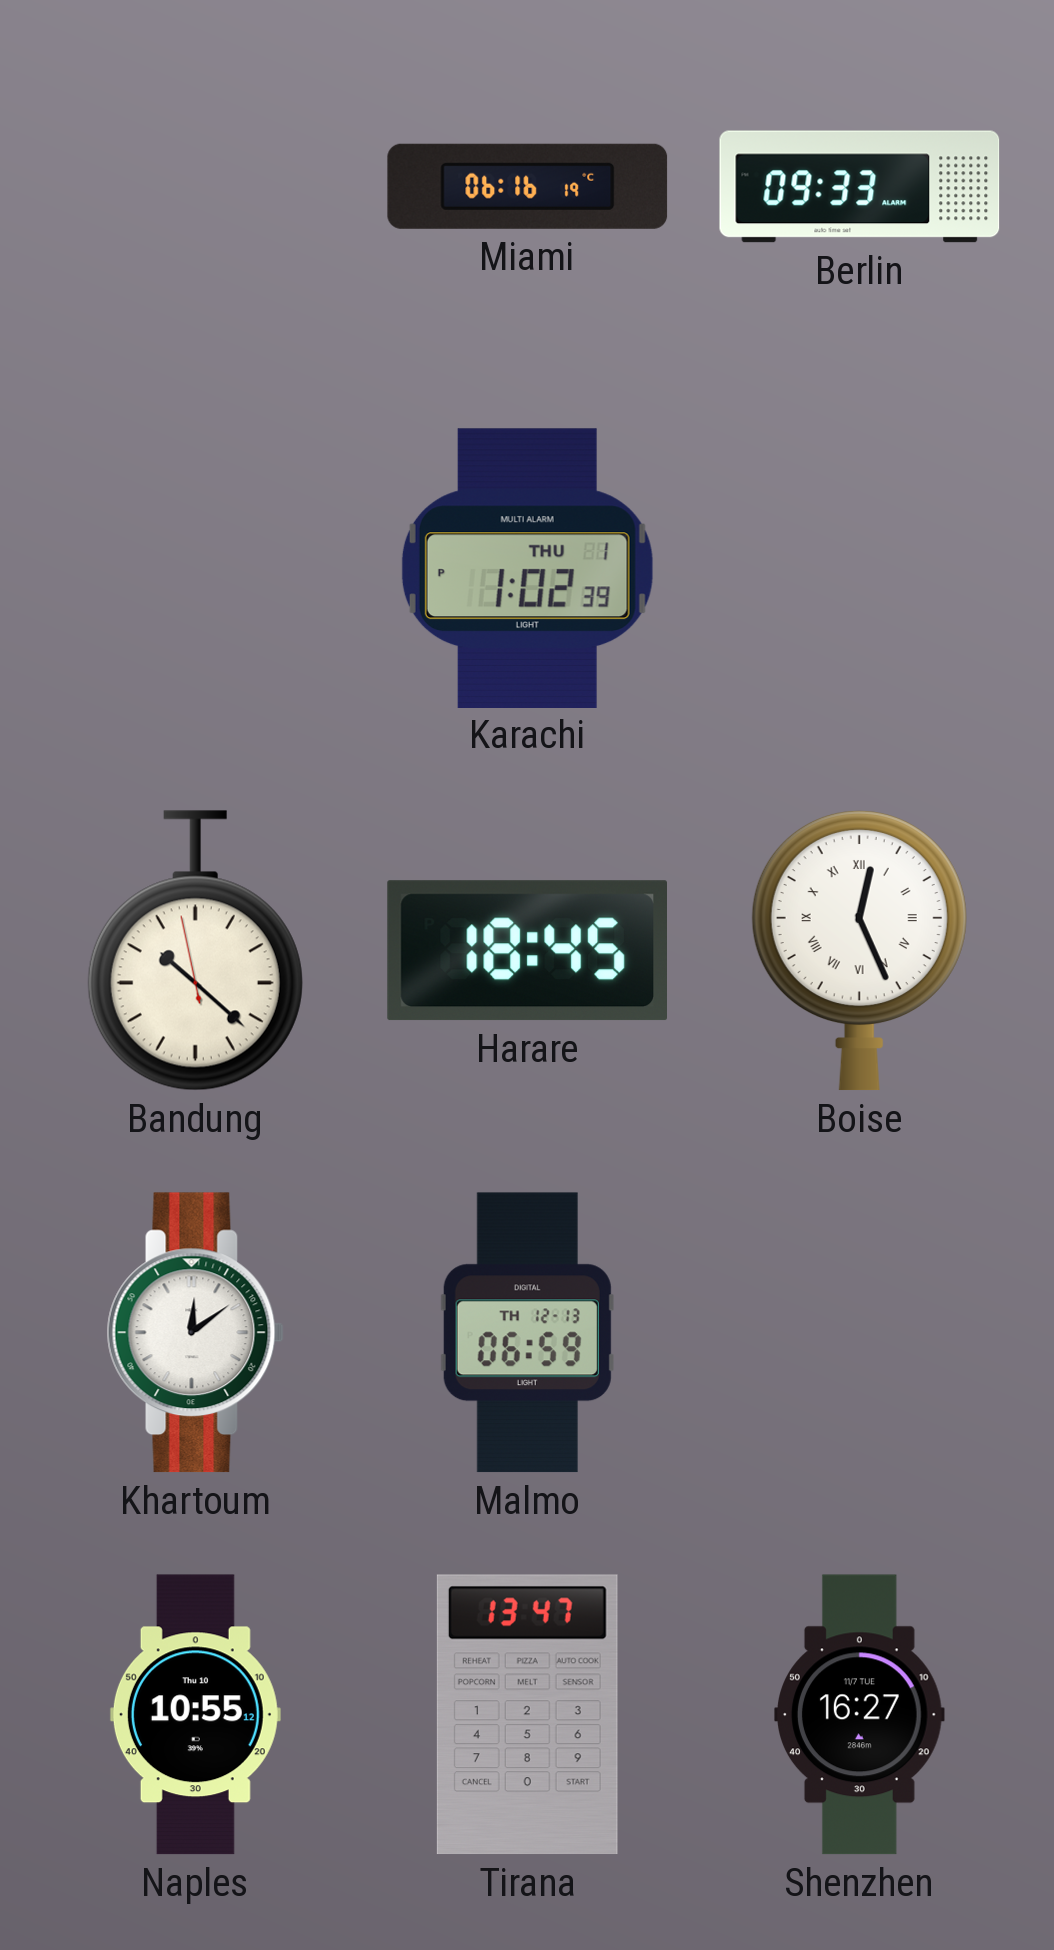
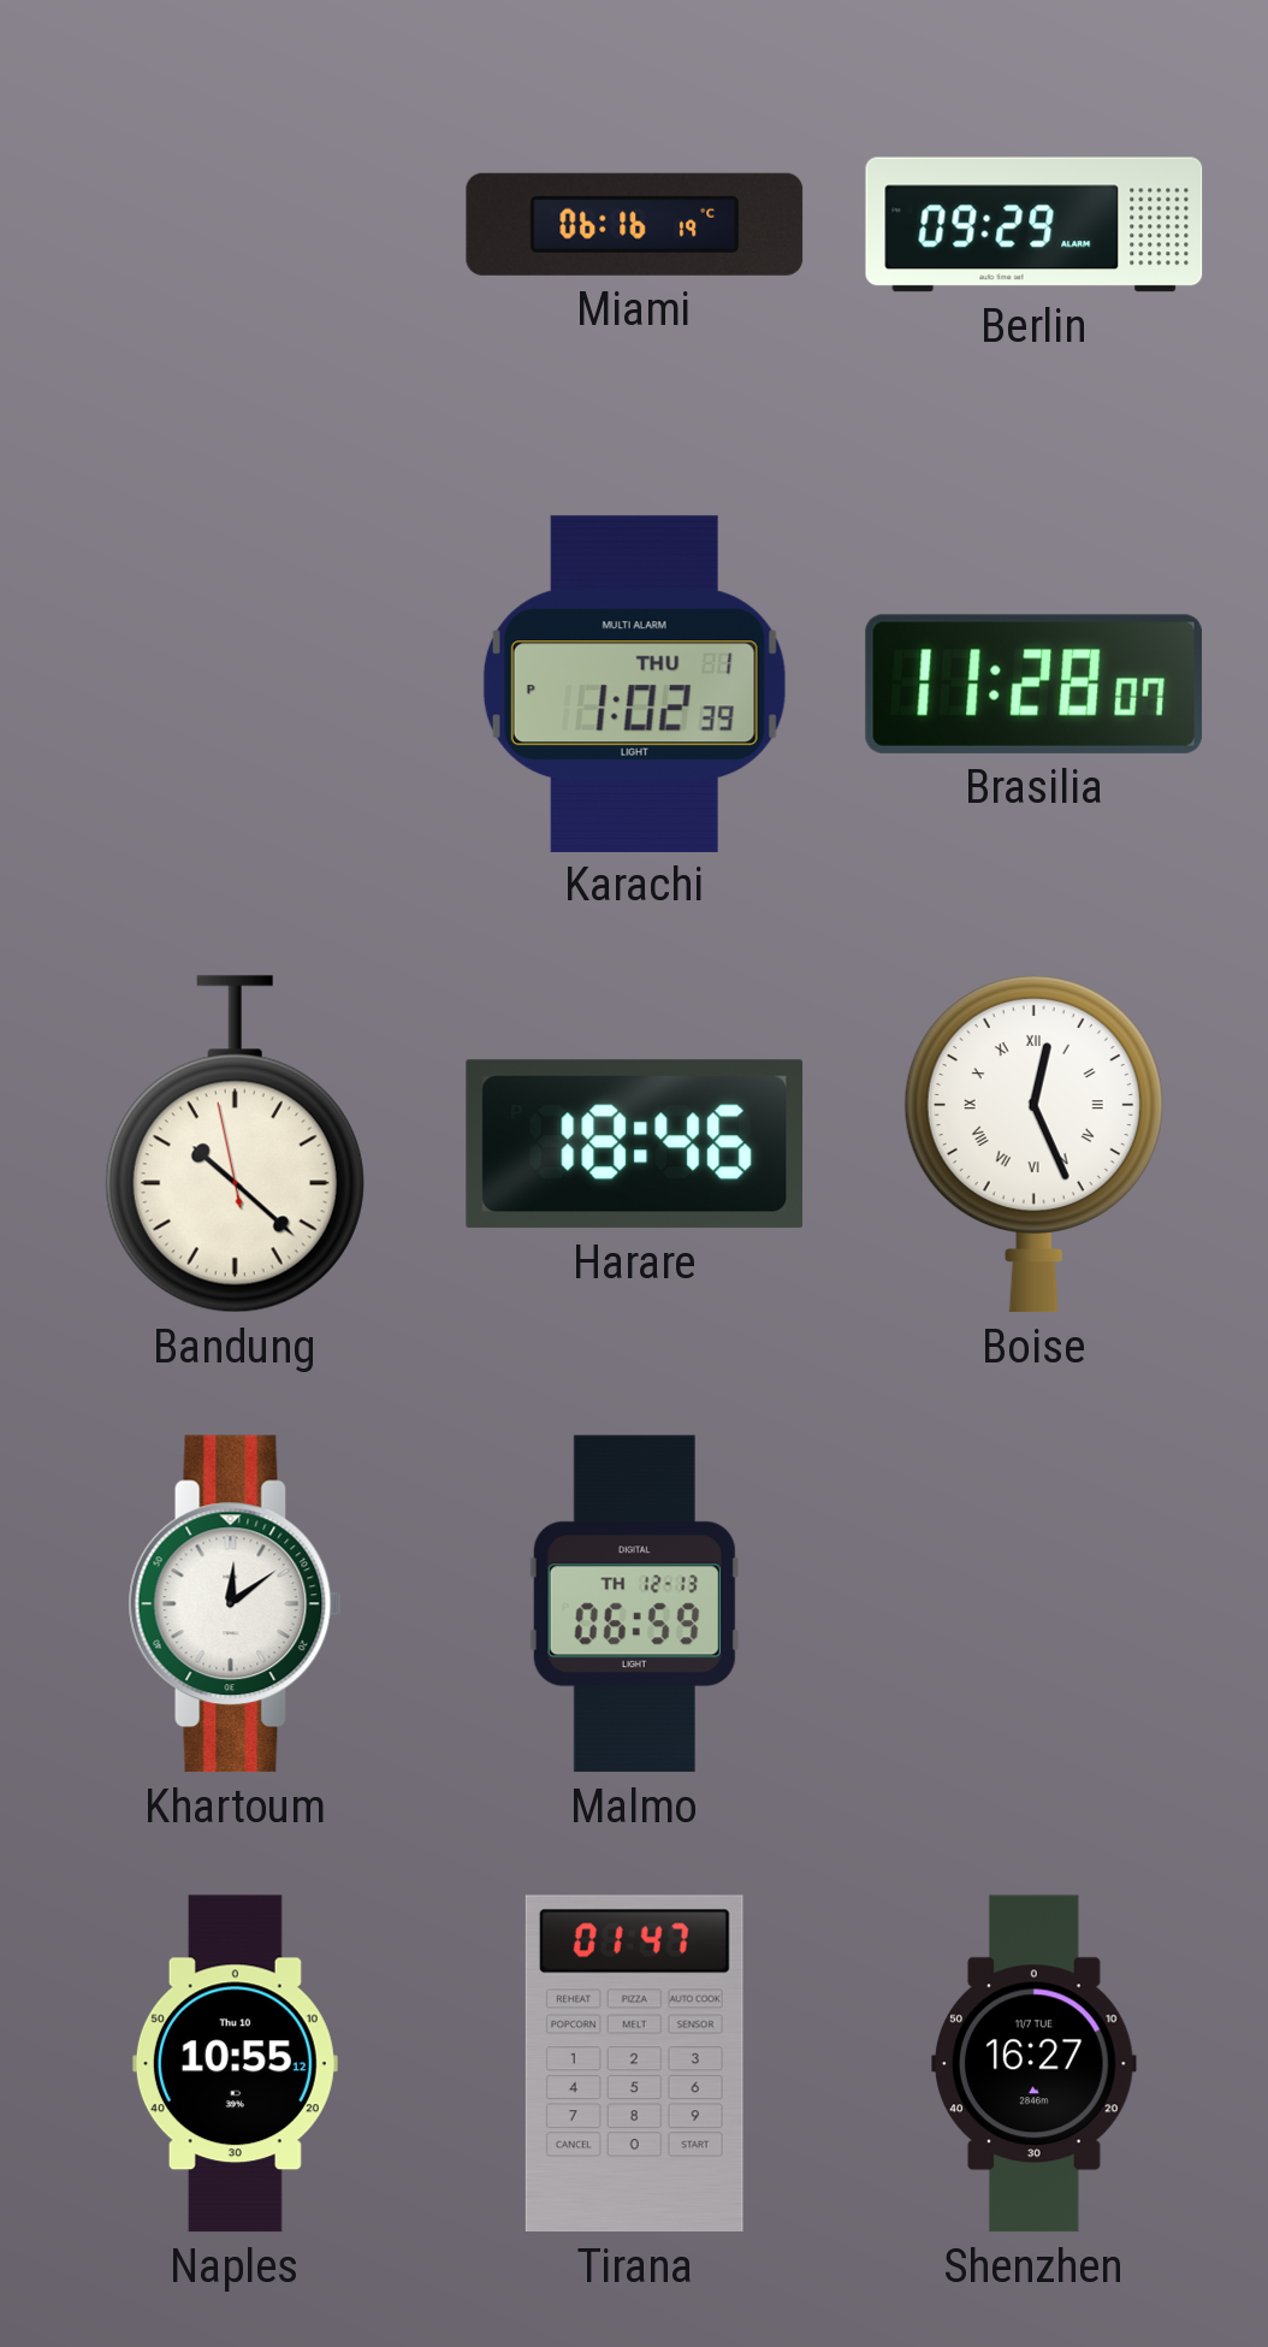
Berlin: 09:33 -> 09:29 (1035, 225)
Brasilia: none -> 11:28 (1033, 684)
Harare: 18:45 -> 18:46 (634, 1145)
Tirana: 13:47 -> 01:47 (634, 2064)
